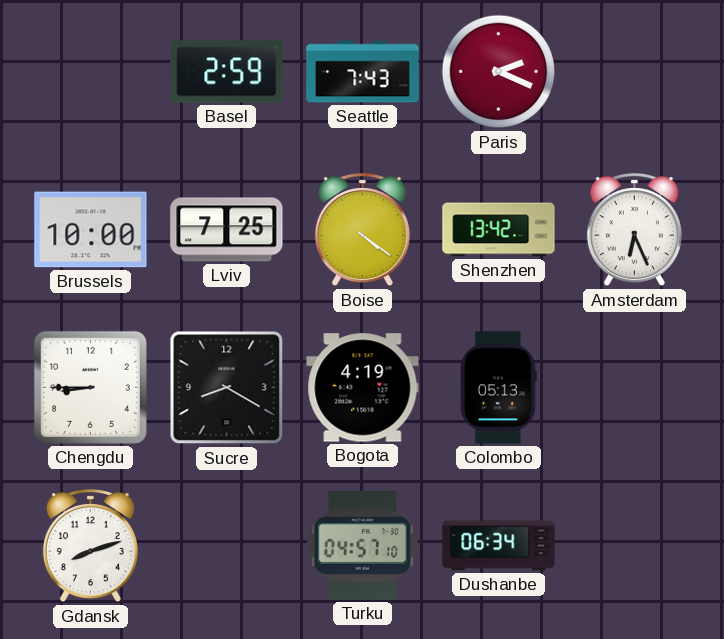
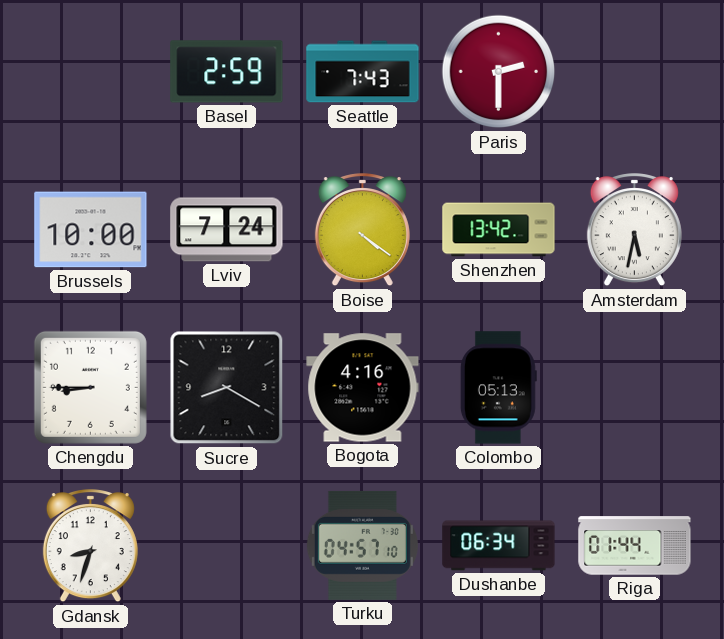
Paris: 2:19 -> 2:30 (499, 72)
Lviv: 7:25 -> 7:24 (227, 230)
Amsterdam: 6:26 -> 5:32 (634, 230)
Bogota: 4:19 -> 4:16 (363, 388)
Gdansk: 8:12 -> 8:33 (90, 546)
Riga: none -> 01:44 (635, 546)
